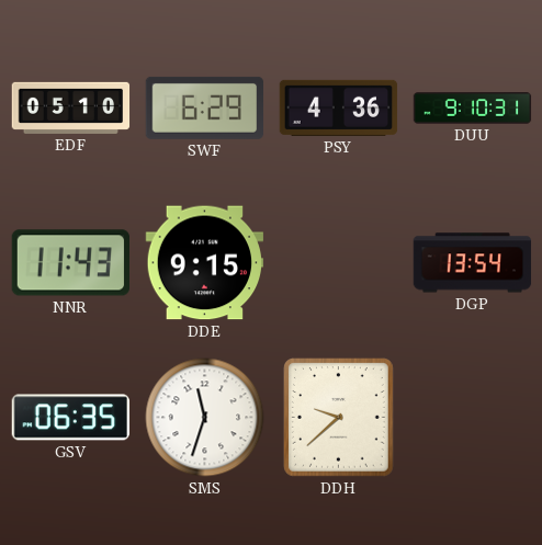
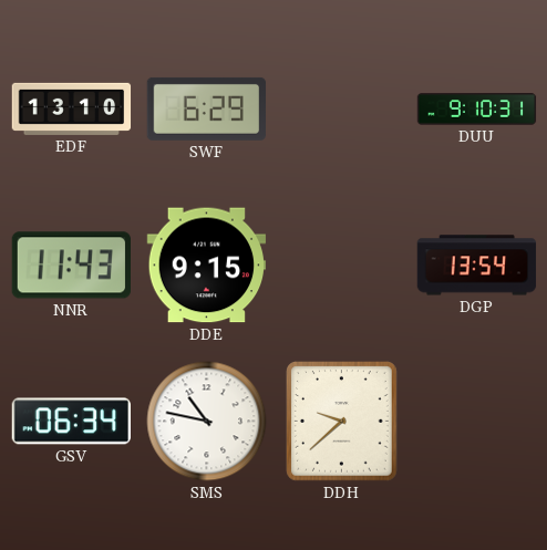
EDF: 05:10 -> 13:10 (72, 108)
PSY: 4:36 -> none (339, 107)
GSV: 06:35 -> 06:34 (71, 422)
SMS: 11:33 -> 10:47 (207, 422)
